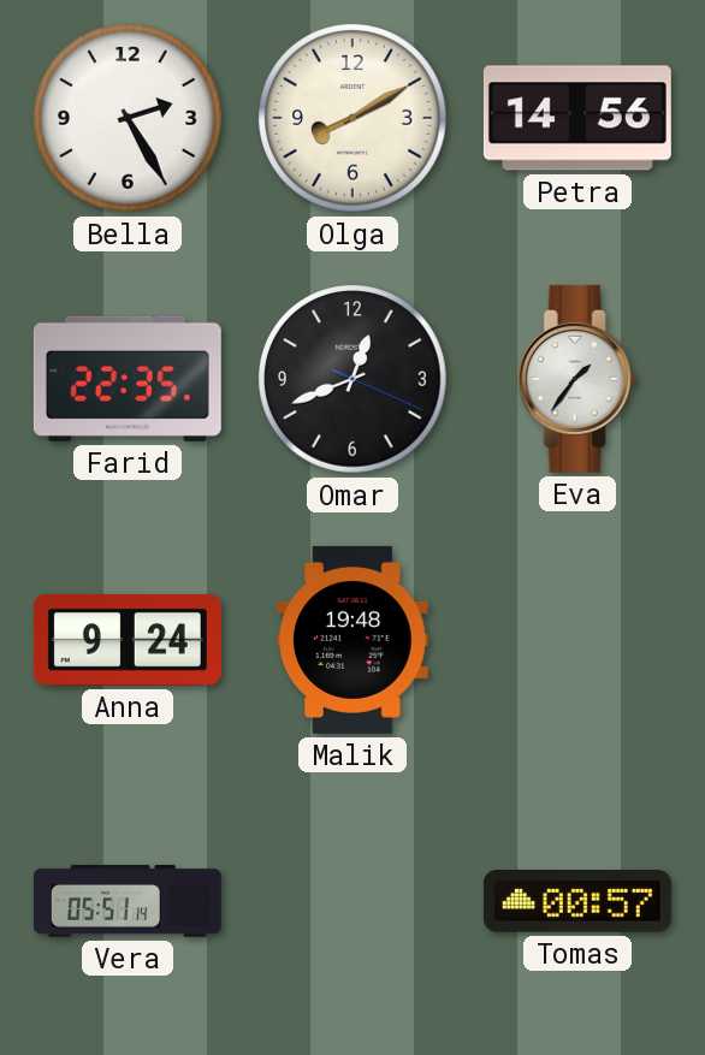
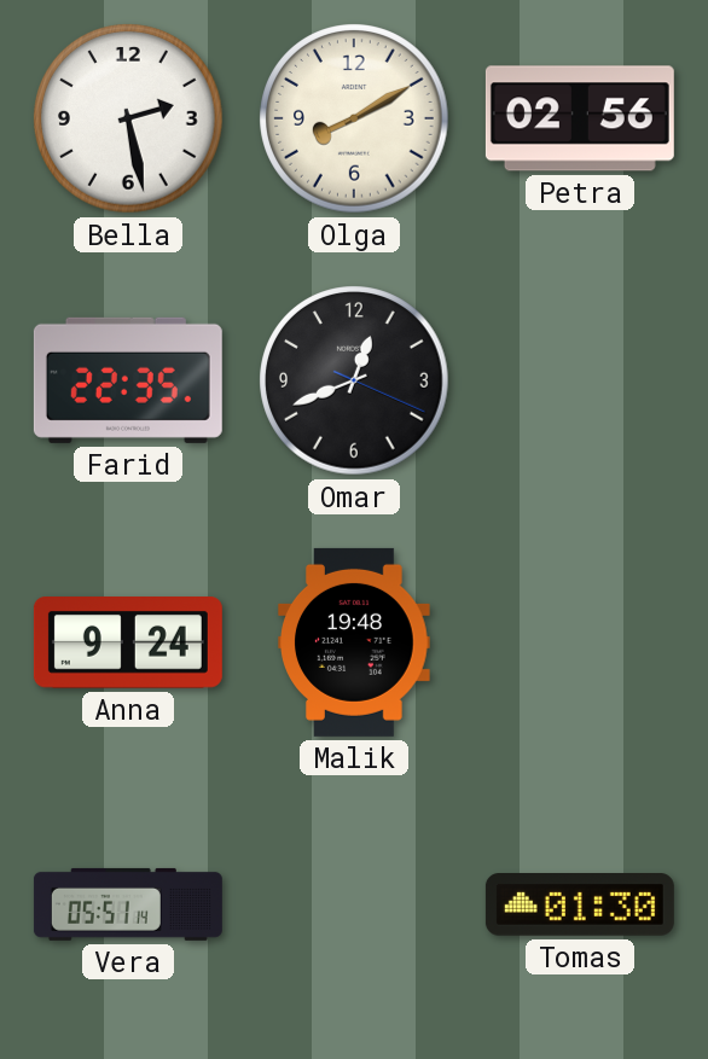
Bella: 2:25 -> 2:28 (128, 118)
Petra: 14:56 -> 02:56 (580, 118)
Eva: 1:36 -> none (577, 379)
Tomas: 00:57 -> 01:30 (580, 904)
